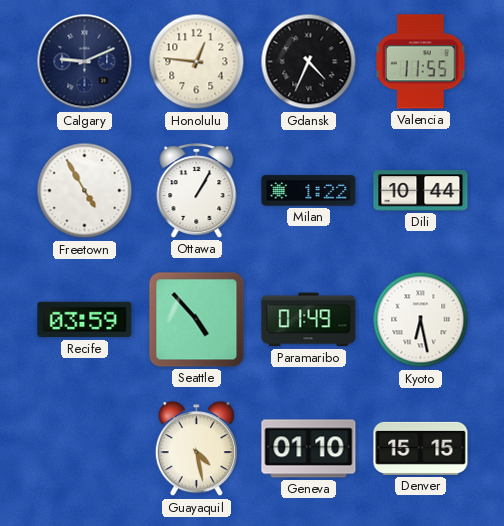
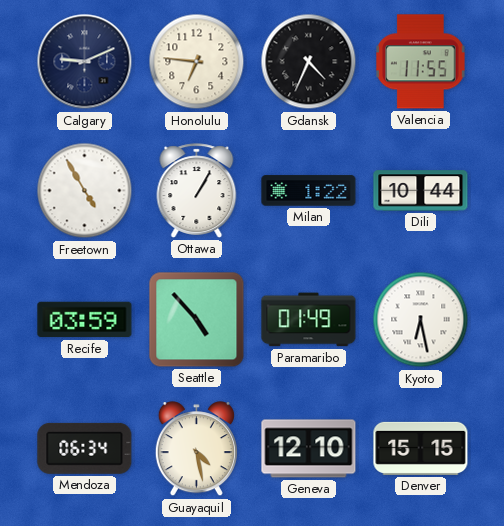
Honolulu: 12:46 -> 6:46 (197, 62)
Mendoza: none -> 06:34 (85, 448)
Geneva: 01:10 -> 12:10 (309, 449)
